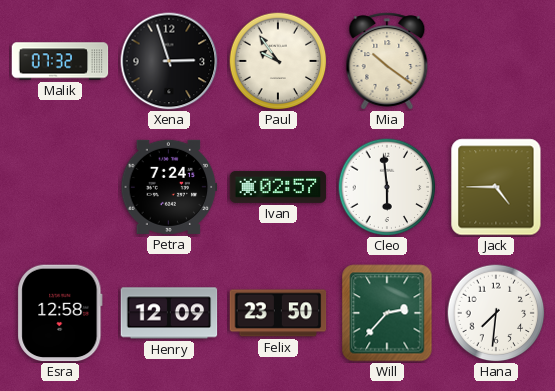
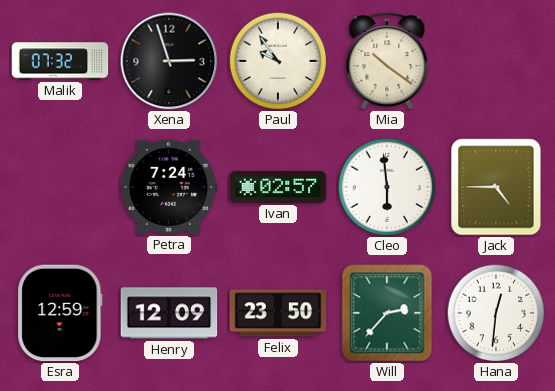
Esra: 12:58 -> 12:59 (60, 313)
Hana: 7:31 -> 12:31 (496, 313)
